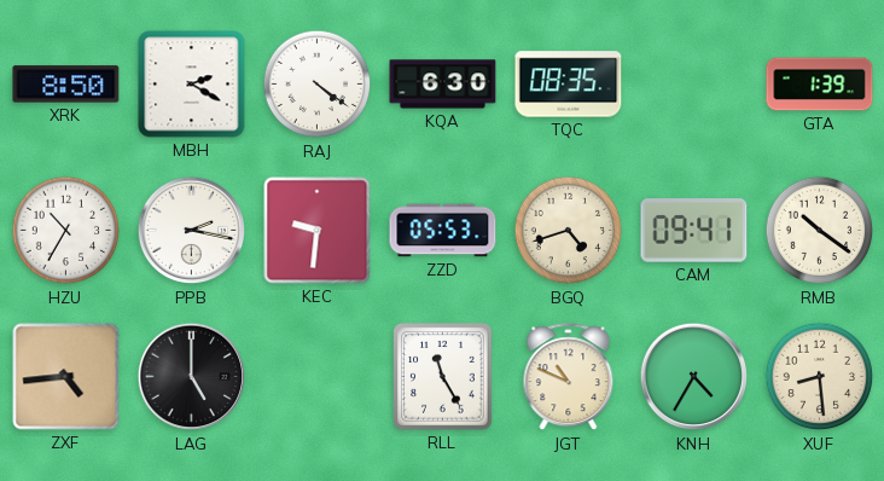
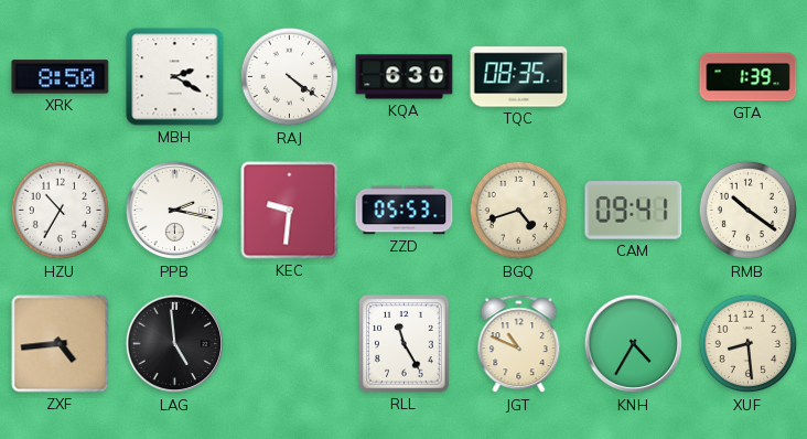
LAG: 5:00 -> 4:59 (175, 344)
